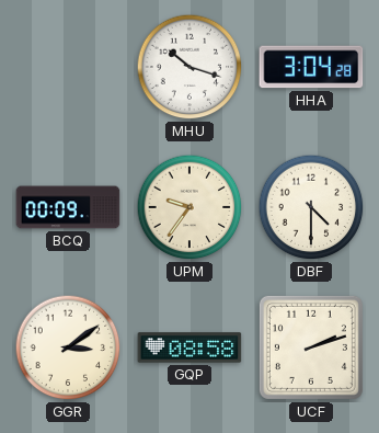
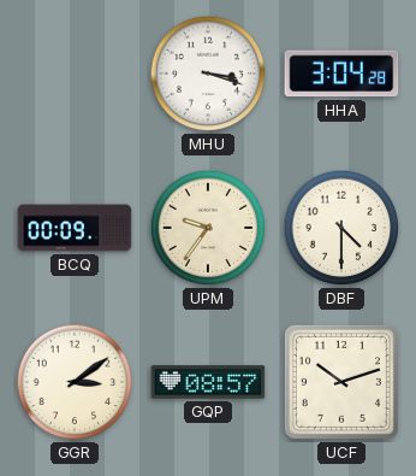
MHU: 10:18 -> 3:18 (208, 74)
GQP: 08:58 -> 08:57 (208, 382)
UCF: 2:12 -> 10:12 (341, 382)
